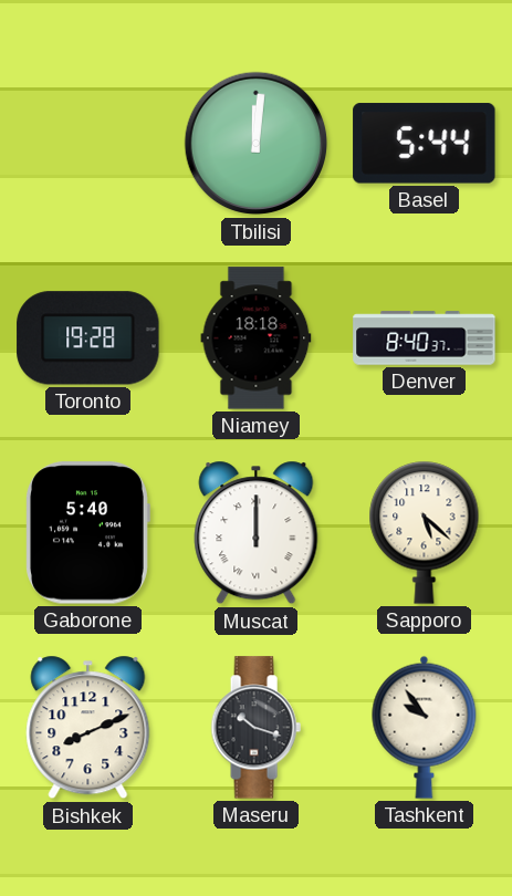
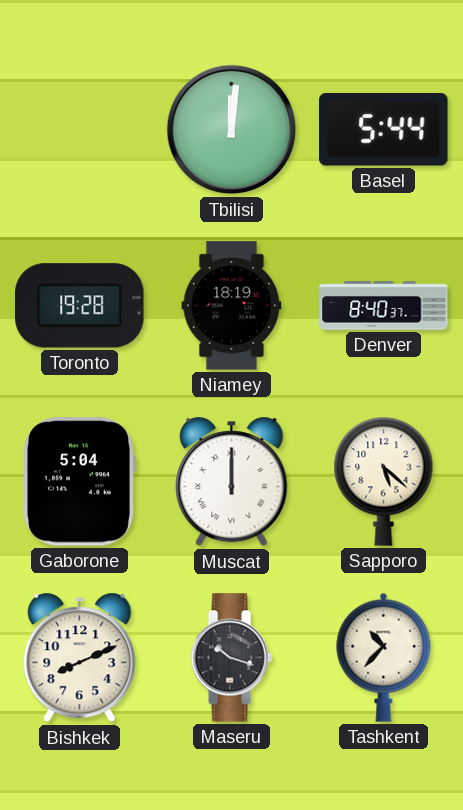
Niamey: 18:18 -> 18:19 (232, 306)
Gaborone: 5:40 -> 5:04 (79, 482)
Tashkent: 9:54 -> 10:37 (384, 657)
